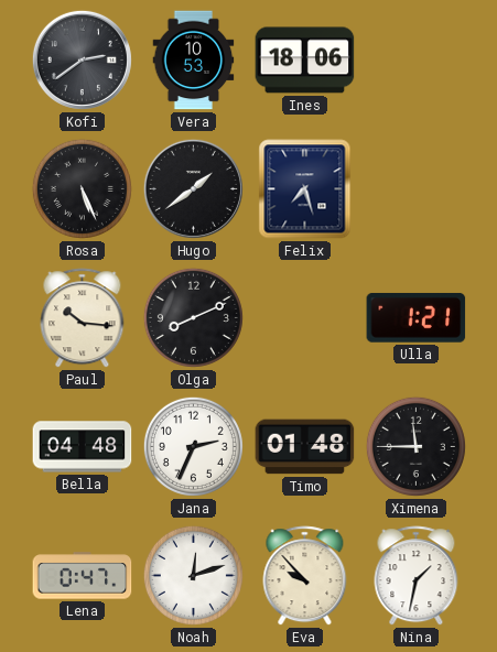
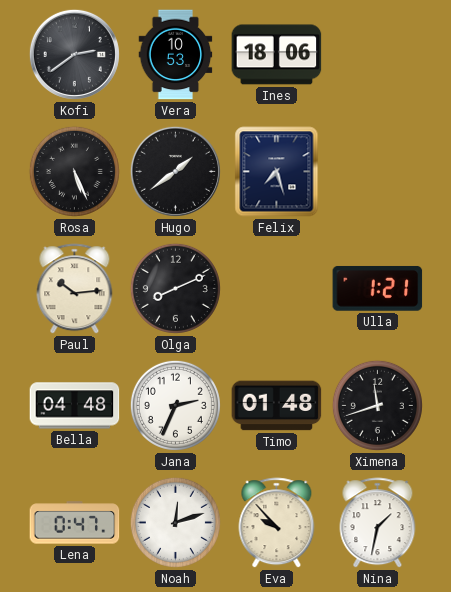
Paul: 10:16 -> 10:14 (75, 289)
Ximena: 11:45 -> 11:42 (377, 405)
